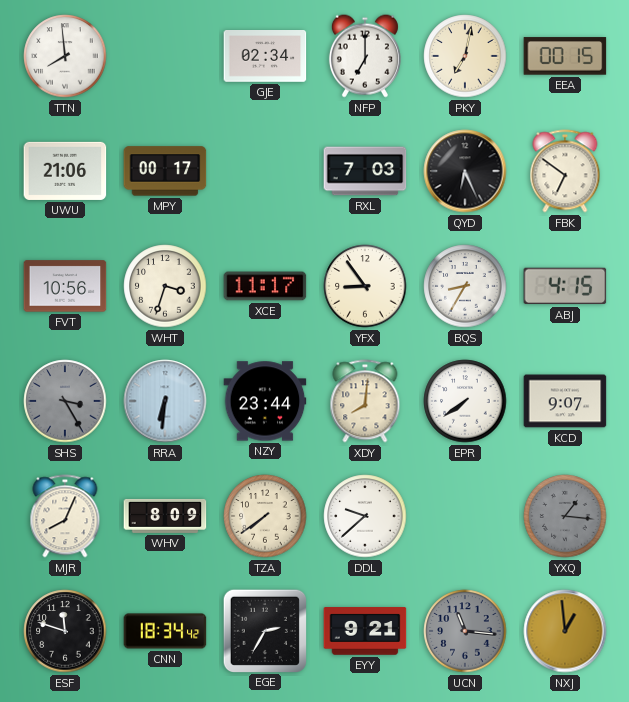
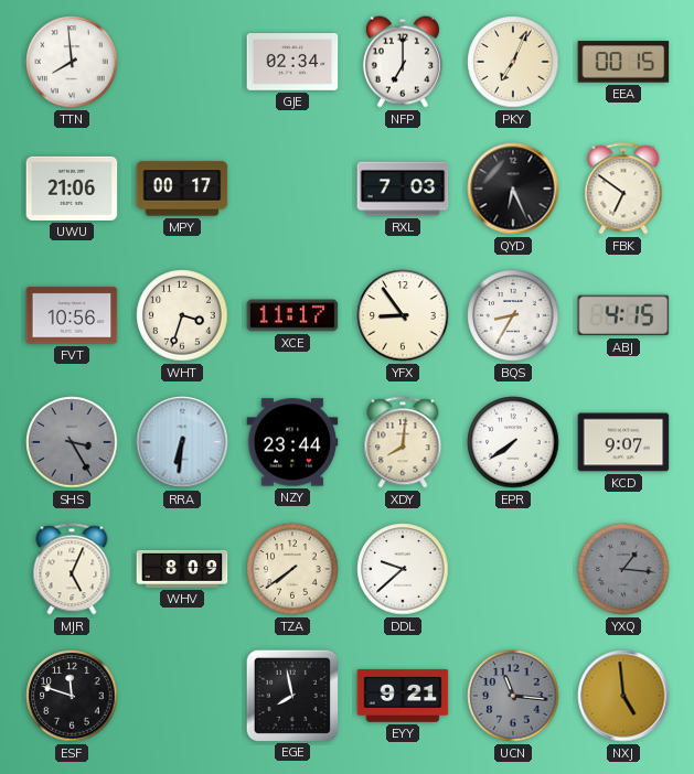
PKY: 7:02 -> 7:04 (513, 62)
MJR: 8:04 -> 5:04 (72, 569)
CNN: 18:34 -> none (165, 631)
EGE: 2:35 -> 7:58 (291, 695)
NXJ: 12:59 -> 4:59 (623, 696)
